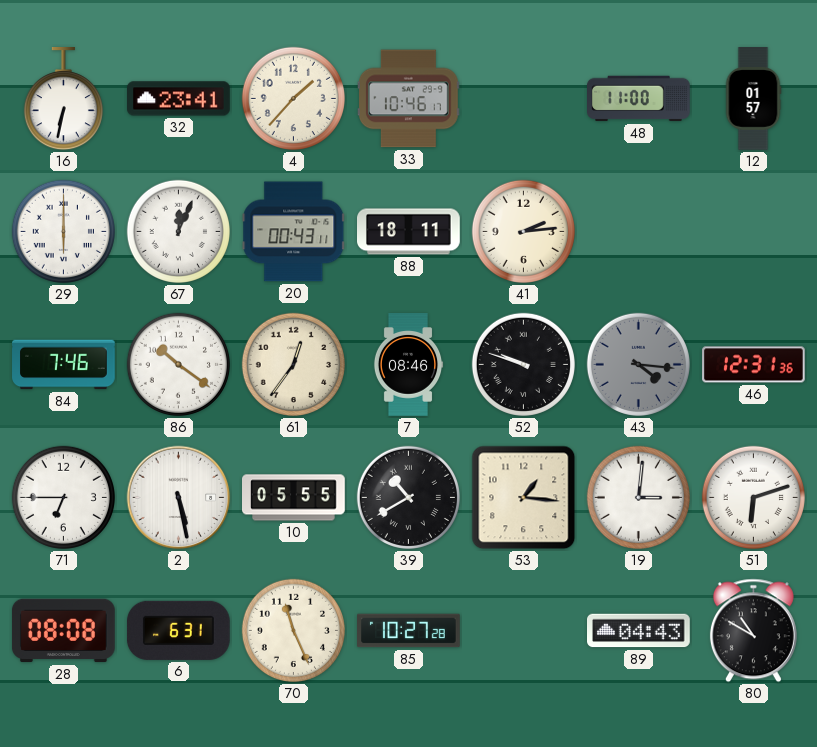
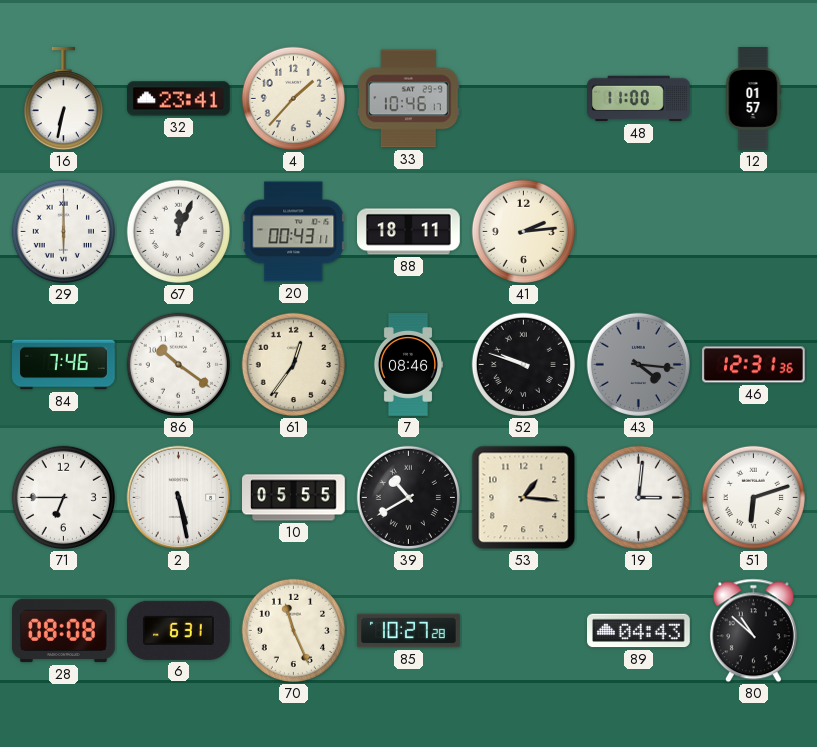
80: 10:50 -> 10:52 (753, 631)
